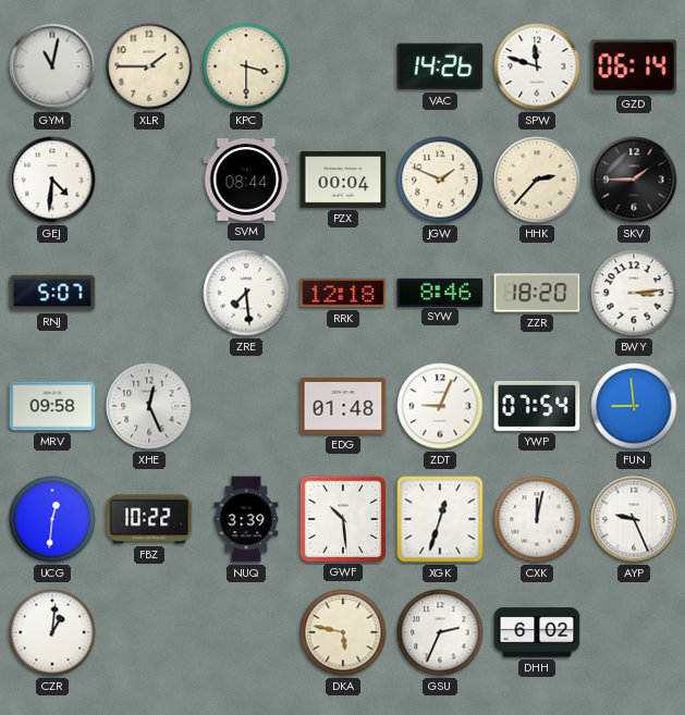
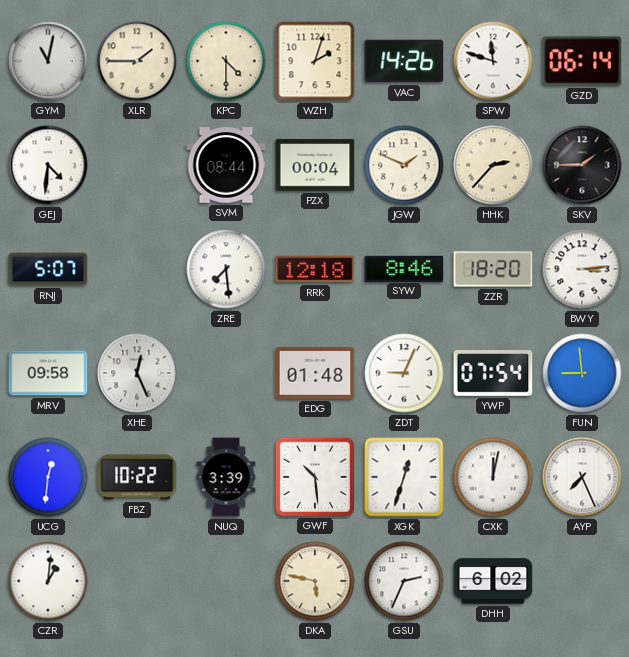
KPC: 3:30 -> 4:30 (226, 61)
WZH: none -> 2:03 (315, 61)
AYP: 9:26 -> 7:26 (582, 477)
